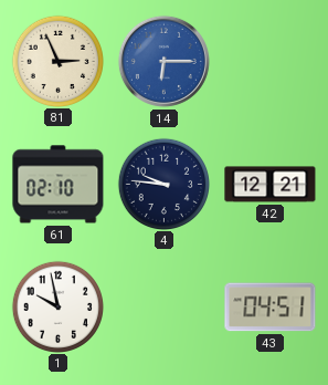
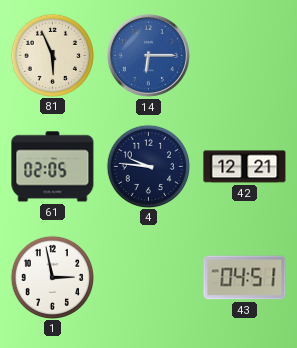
81: 2:56 -> 5:56 (52, 55)
61: 02:10 -> 02:05 (53, 167)
1: 9:58 -> 2:58 (52, 277)
